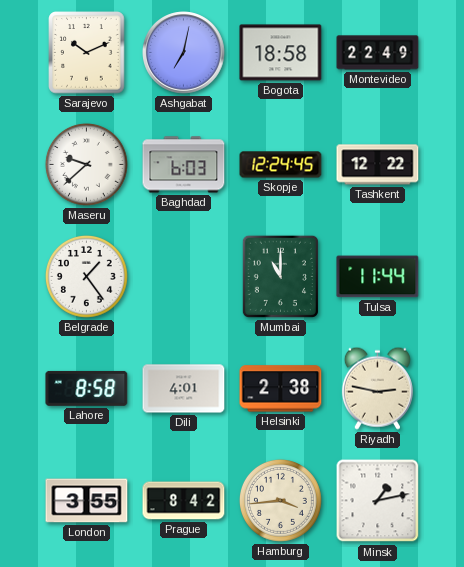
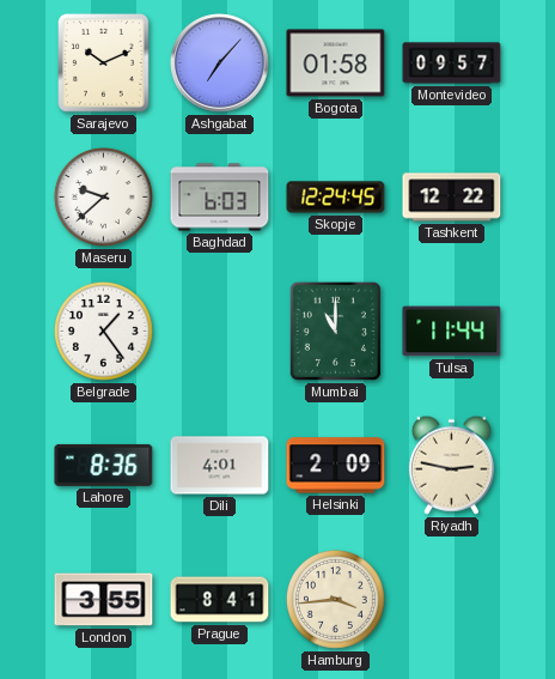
Ashgabat: 7:02 -> 7:07 (220, 63)
Bogota: 18:58 -> 01:58 (336, 63)
Montevideo: 22:49 -> 09:57 (452, 63)
Lahore: 8:58 -> 8:36 (104, 465)
Helsinki: 2:38 -> 2:09 (336, 466)
Prague: 8:42 -> 8:41 (220, 600)
Minsk: 1:13 -> none (378, 501)
